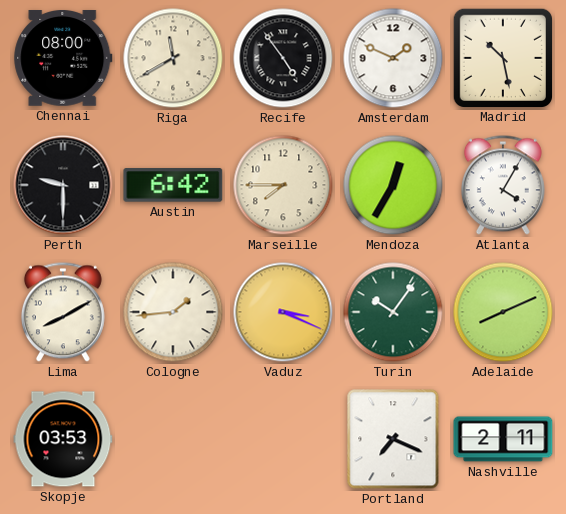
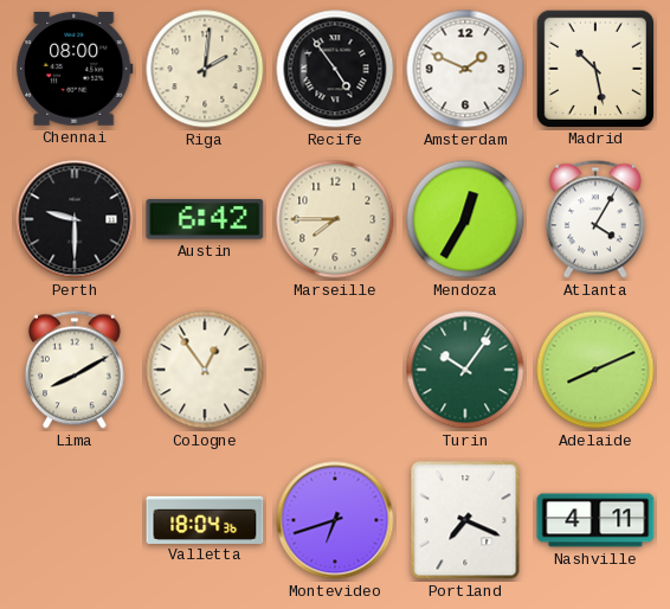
Riga: 11:40 -> 2:01 (205, 69)
Cologne: 1:44 -> 12:54 (205, 370)
Vaduz: 3:19 -> none (283, 312)
Skopje: 03:53 -> none (63, 439)
Valletta: none -> 18:04 (205, 519)
Montevideo: none -> 6:42 (335, 520)
Nashville: 2:11 -> 4:11 (595, 520)
